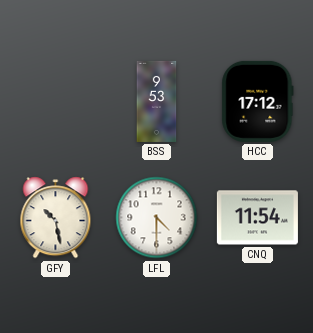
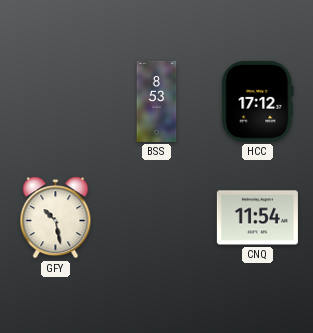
BSS: 9:53 -> 8:53 (157, 101)
LFL: 4:30 -> none (157, 218)
